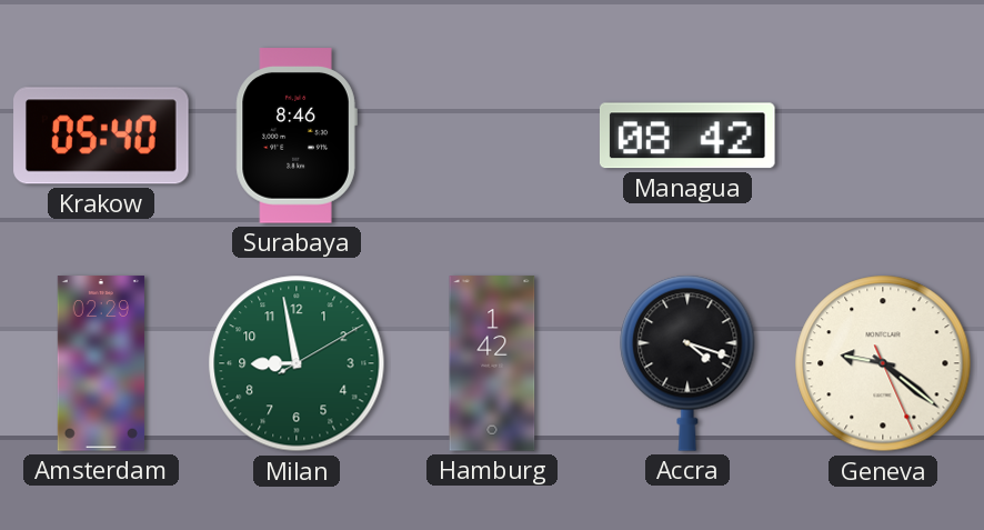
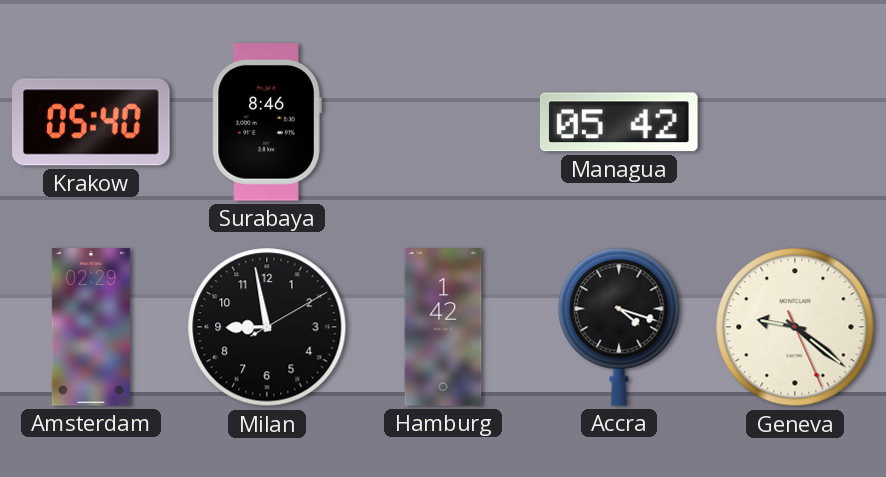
Managua: 08:42 -> 05:42 (619, 122)
Milan dial: green -> black (267, 327)
